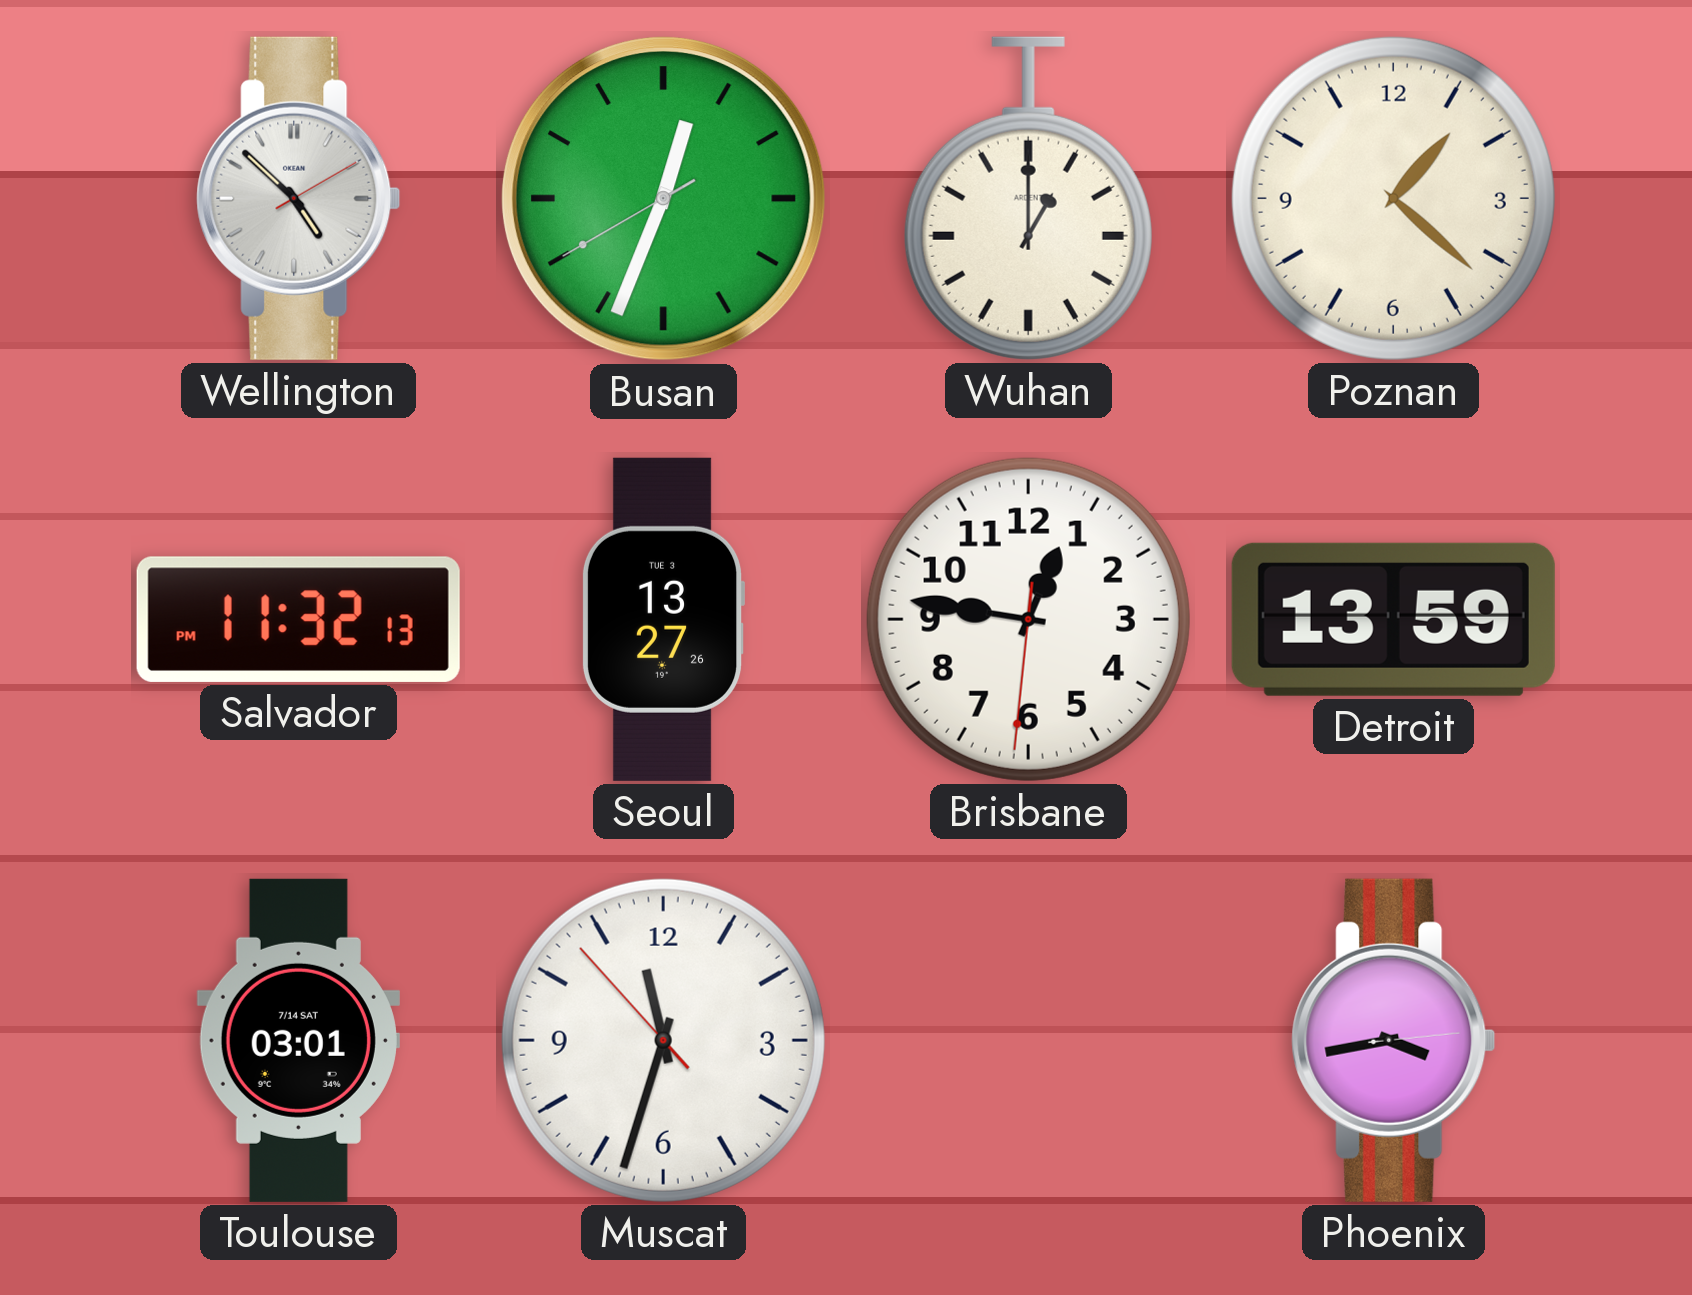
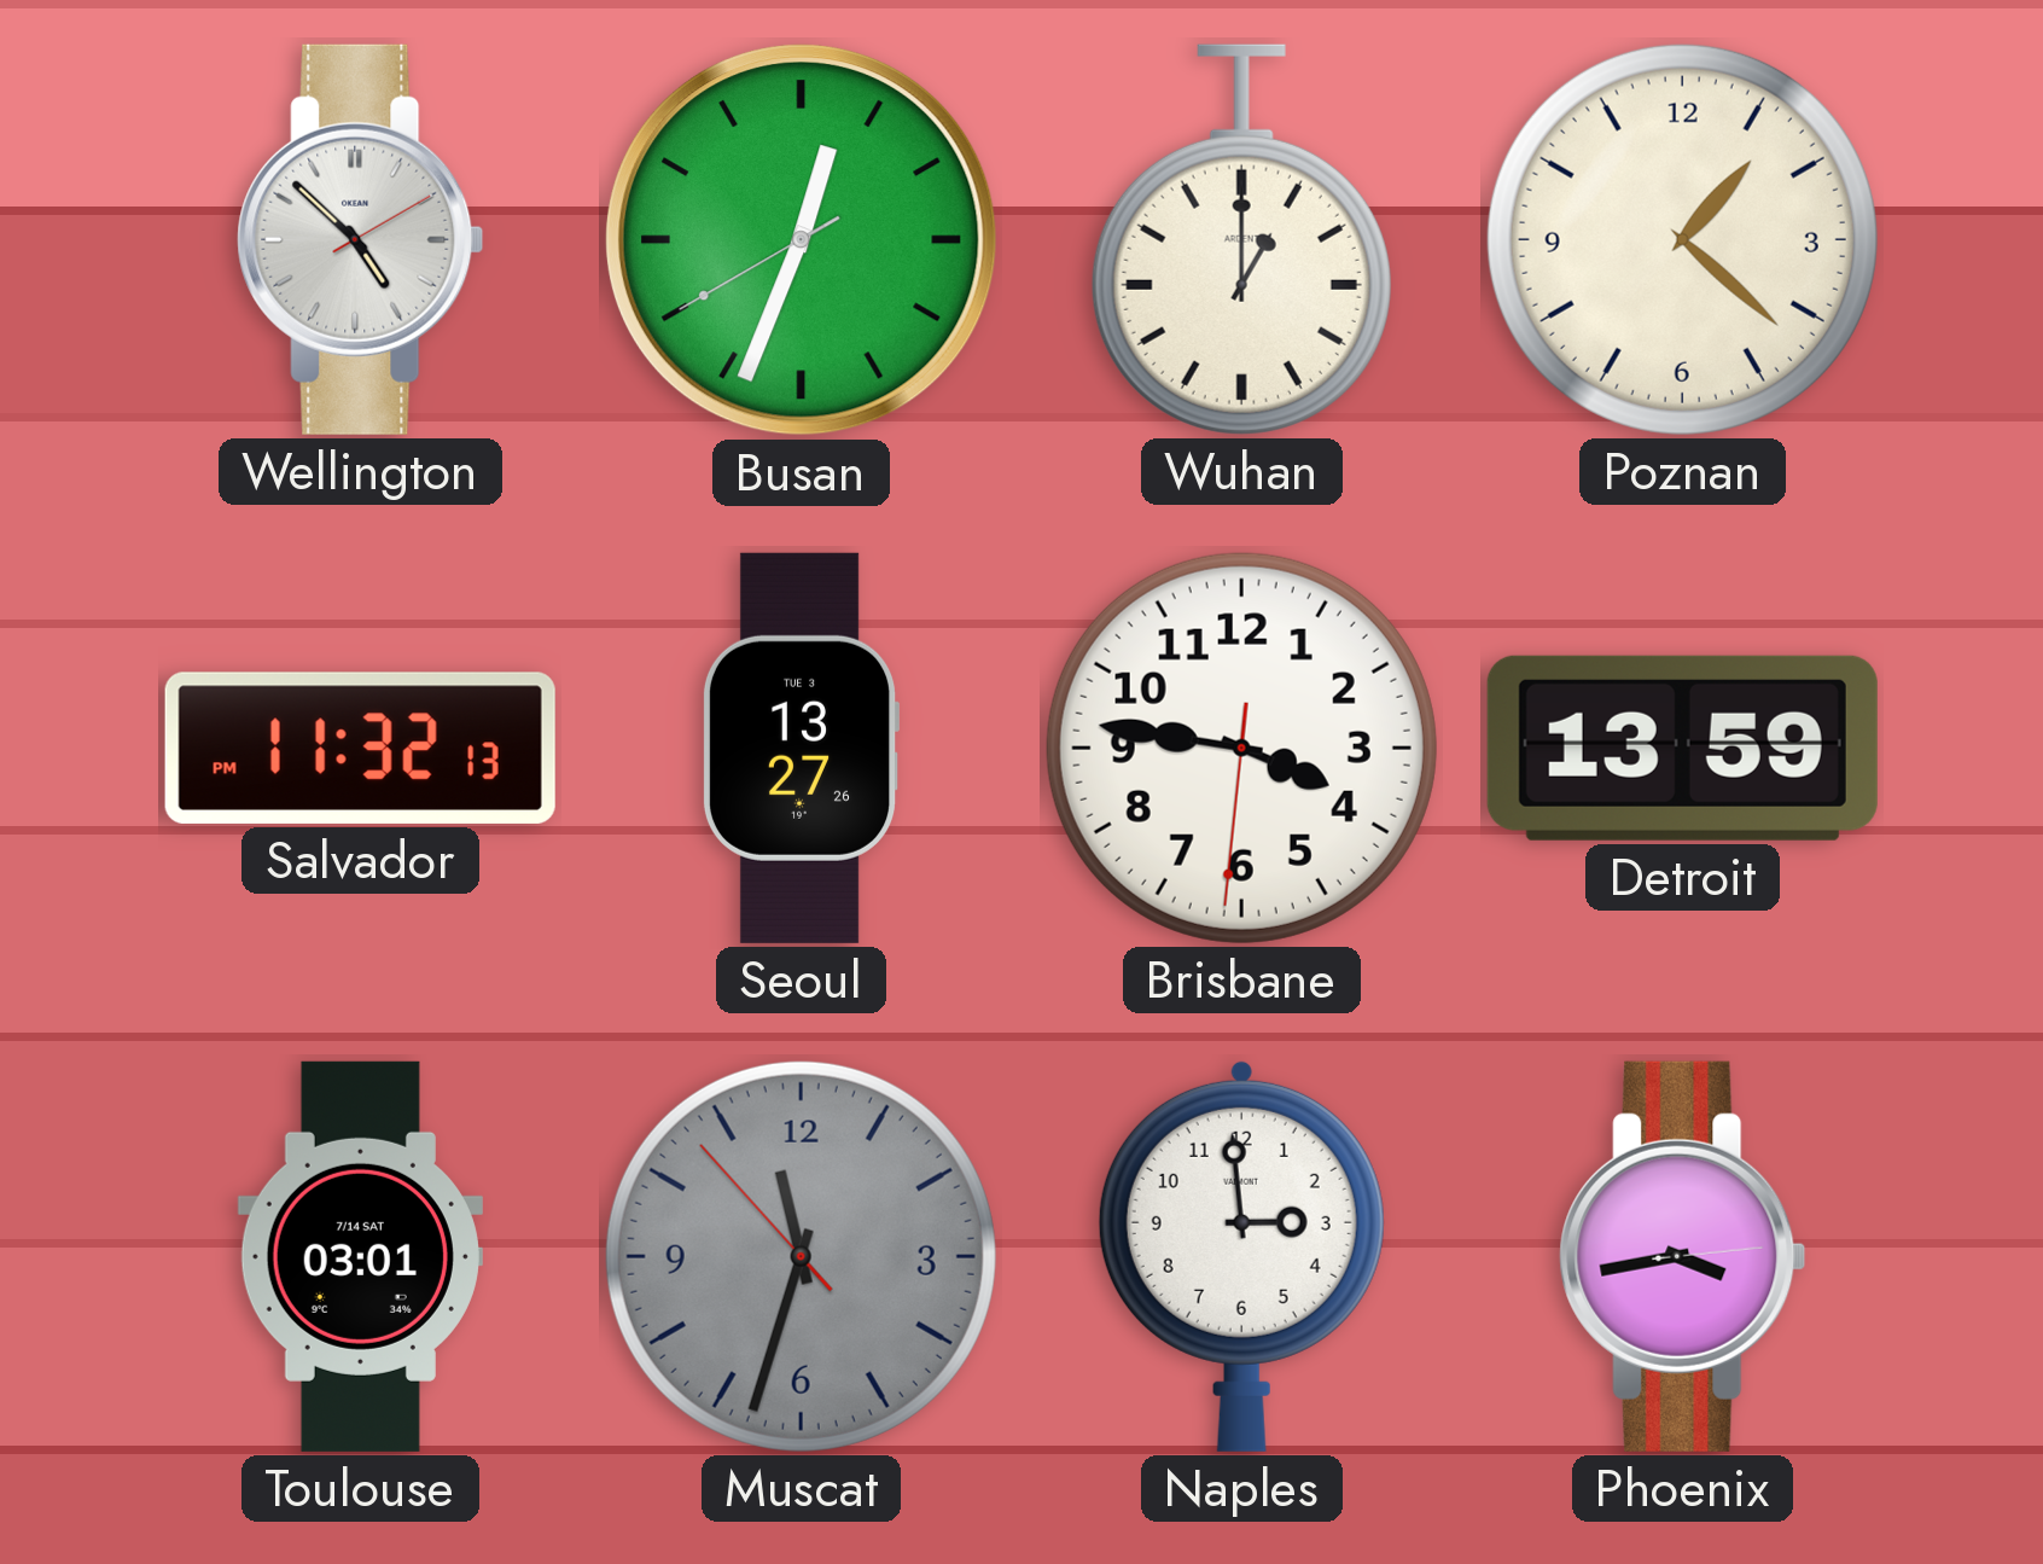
Brisbane: 12:46 -> 3:46 (1241, 748)
Muscat dial: white -> grey (801, 1256)
Naples: none -> 2:59 (1241, 1256)
